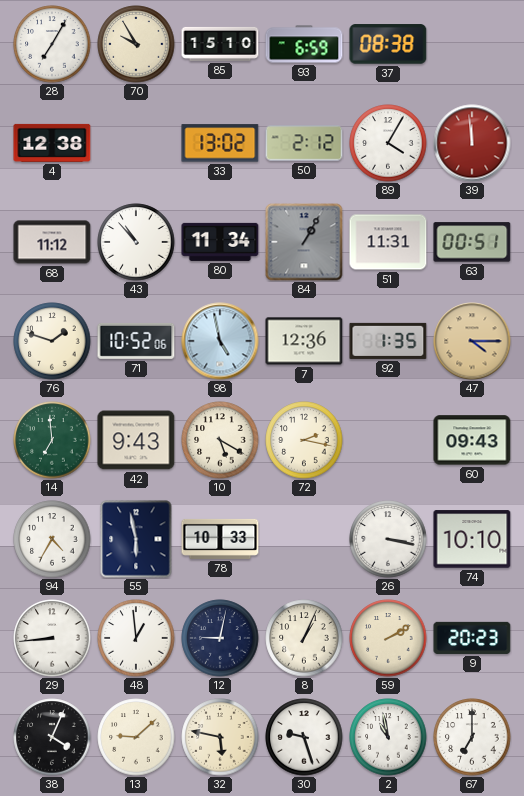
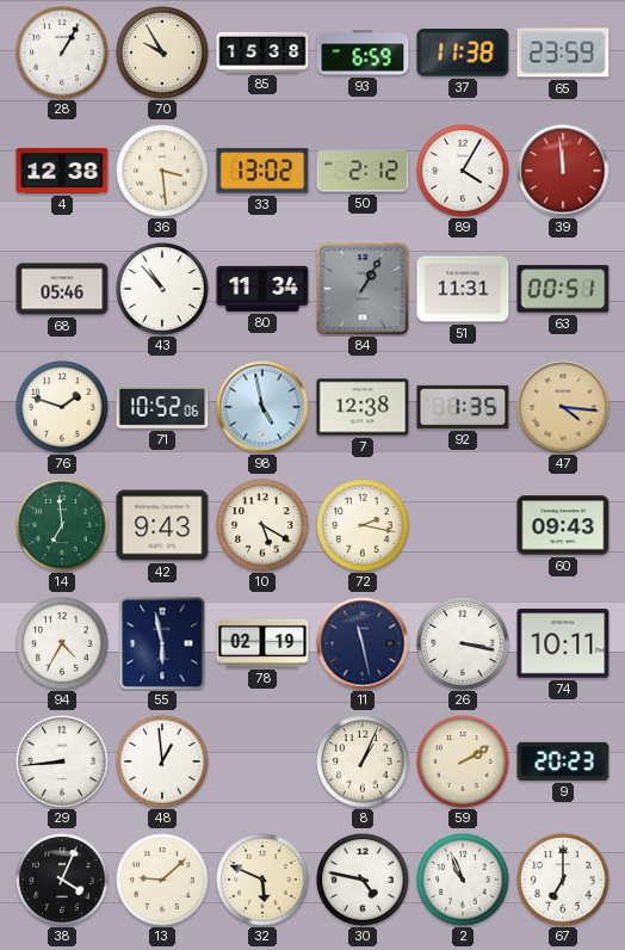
28: 7:05 -> 1:05 (62, 53)
85: 15:10 -> 15:38 (262, 53)
37: 08:38 -> 11:38 (463, 53)
65: none -> 23:59 (563, 53)
36: none -> 3:29 (162, 171)
68: 11:12 -> 05:46 (62, 289)
7: 12:36 -> 12:38 (363, 407)
47: 4:15 -> 4:16 (563, 407)
78: 10:33 -> 02:19 (262, 643)
11: none -> 11:28 (363, 643)
74: 10:10 -> 10:11 (563, 643)
12: 9:02 -> none (220, 638)
32: 5:47 -> 5:49 (262, 880)
30: 9:27 -> 4:47 (363, 880)
2: 10:58 -> 10:56 (463, 880)
